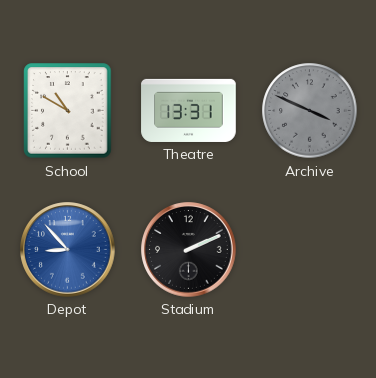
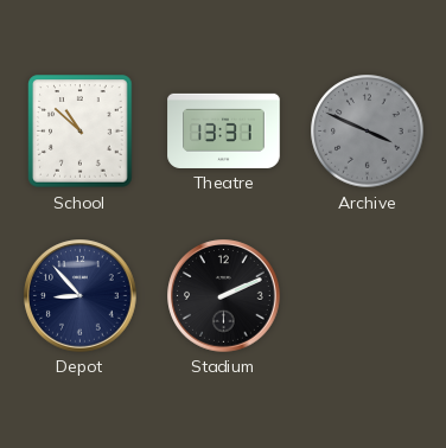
School: 10:50 -> 10:52 (81, 132)
Depot dial: blue -> navy (81, 296)
